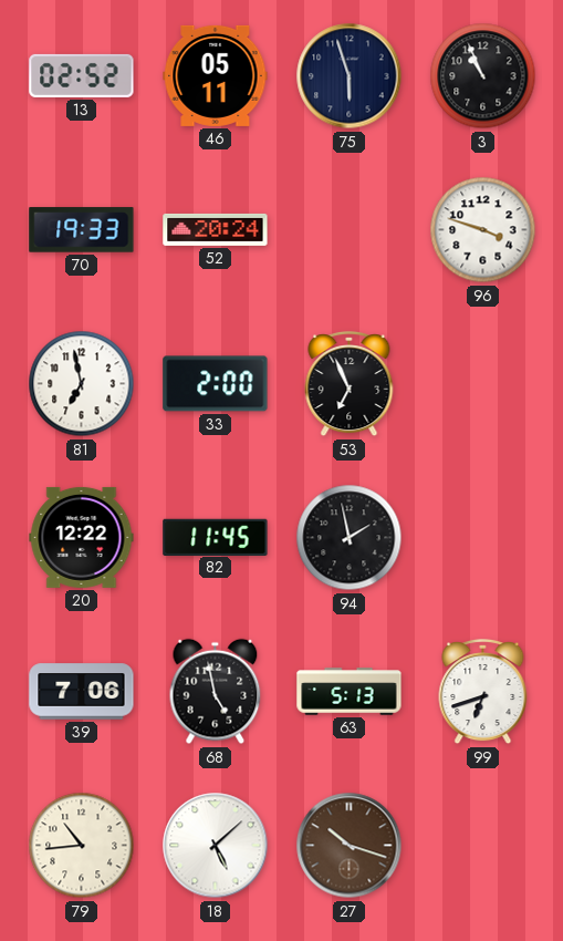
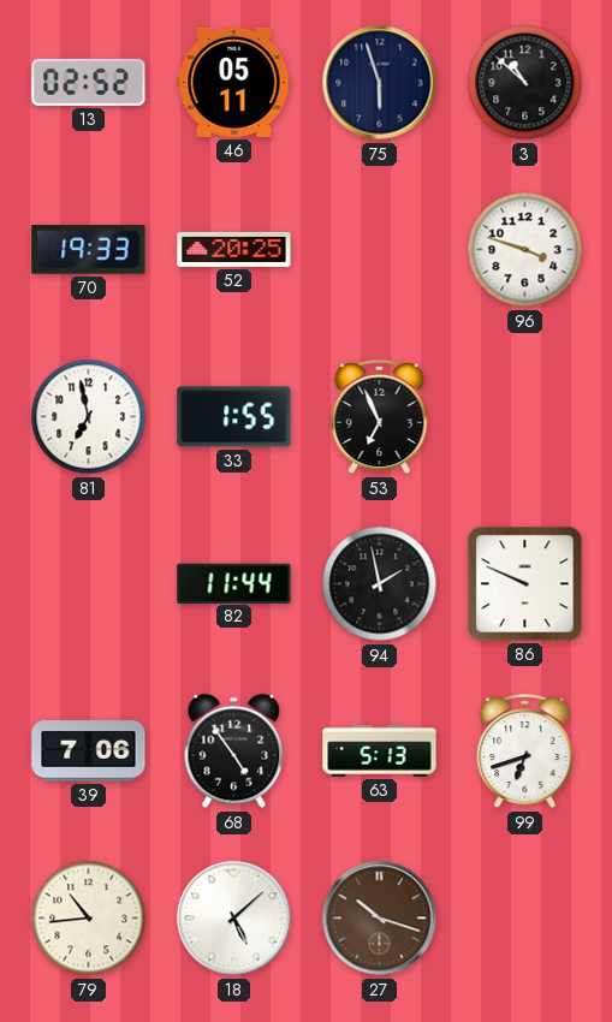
3: 10:56 -> 10:52 (525, 83)
52: 20:24 -> 20:25 (234, 249)
33: 2:00 -> 1:55 (234, 417)
20: 12:22 -> none (82, 537)
82: 11:45 -> 11:44 (234, 583)
86: none -> 9:49 (525, 584)
68: 4:58 -> 4:54 (234, 751)
